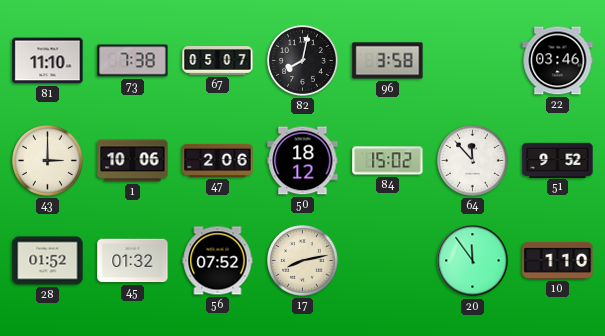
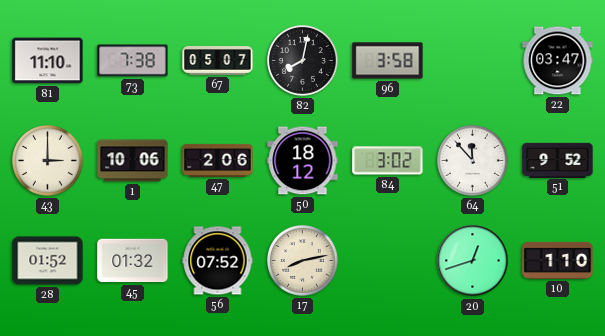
22: 03:46 -> 03:47 (558, 61)
84: 15:02 -> 3:02 (388, 161)
20: 11:54 -> 12:42 (473, 261)
